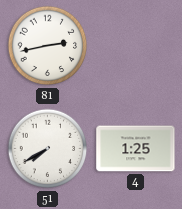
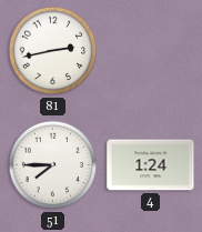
51: 7:40 -> 7:45 (53, 165)
4: 1:25 -> 1:24 (151, 165)
